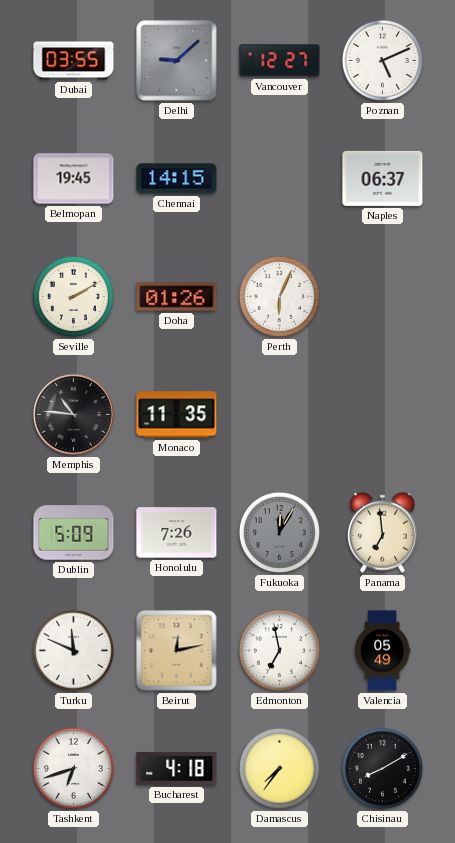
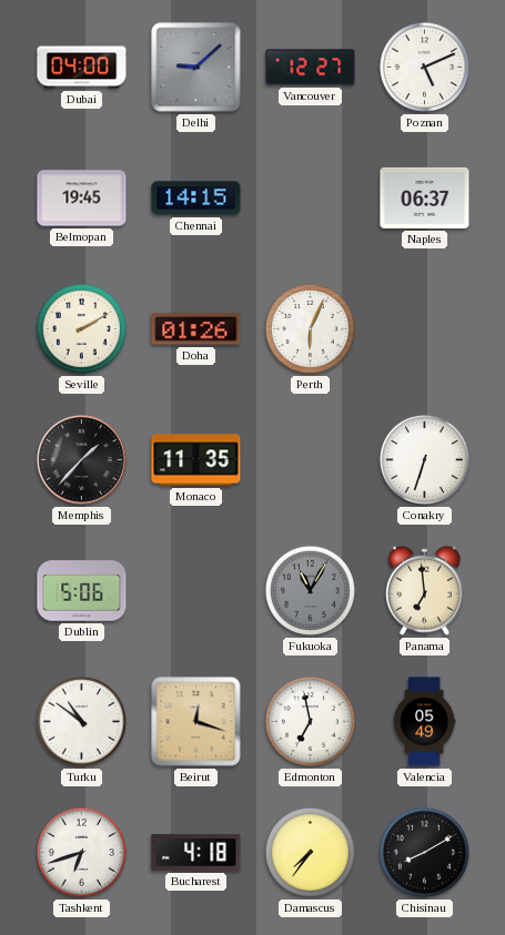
Dubai: 03:55 -> 04:00 (82, 68)
Memphis: 10:46 -> 1:37 (81, 459)
Conakry: none -> 6:33 (424, 459)
Dublin: 5:09 -> 5:06 (82, 591)
Honolulu: 7:26 -> none (177, 533)
Fukuoka: 12:05 -> 11:05 (310, 590)
Turku: 11:49 -> 10:51 (81, 721)
Beirut: 12:13 -> 12:18 (196, 722)
